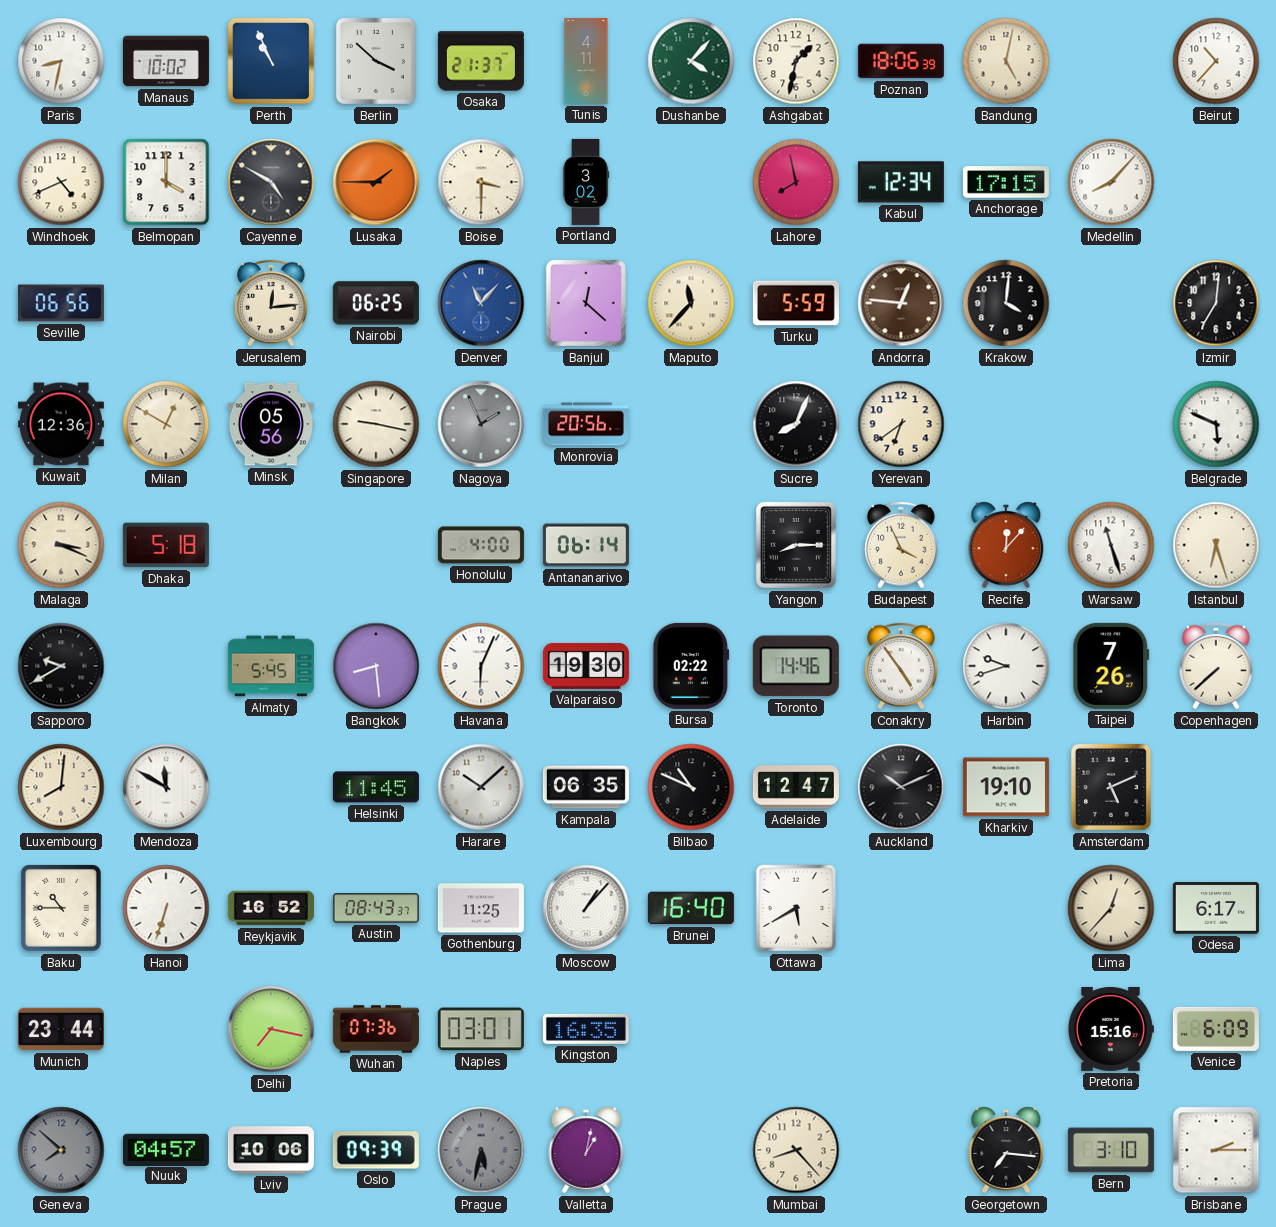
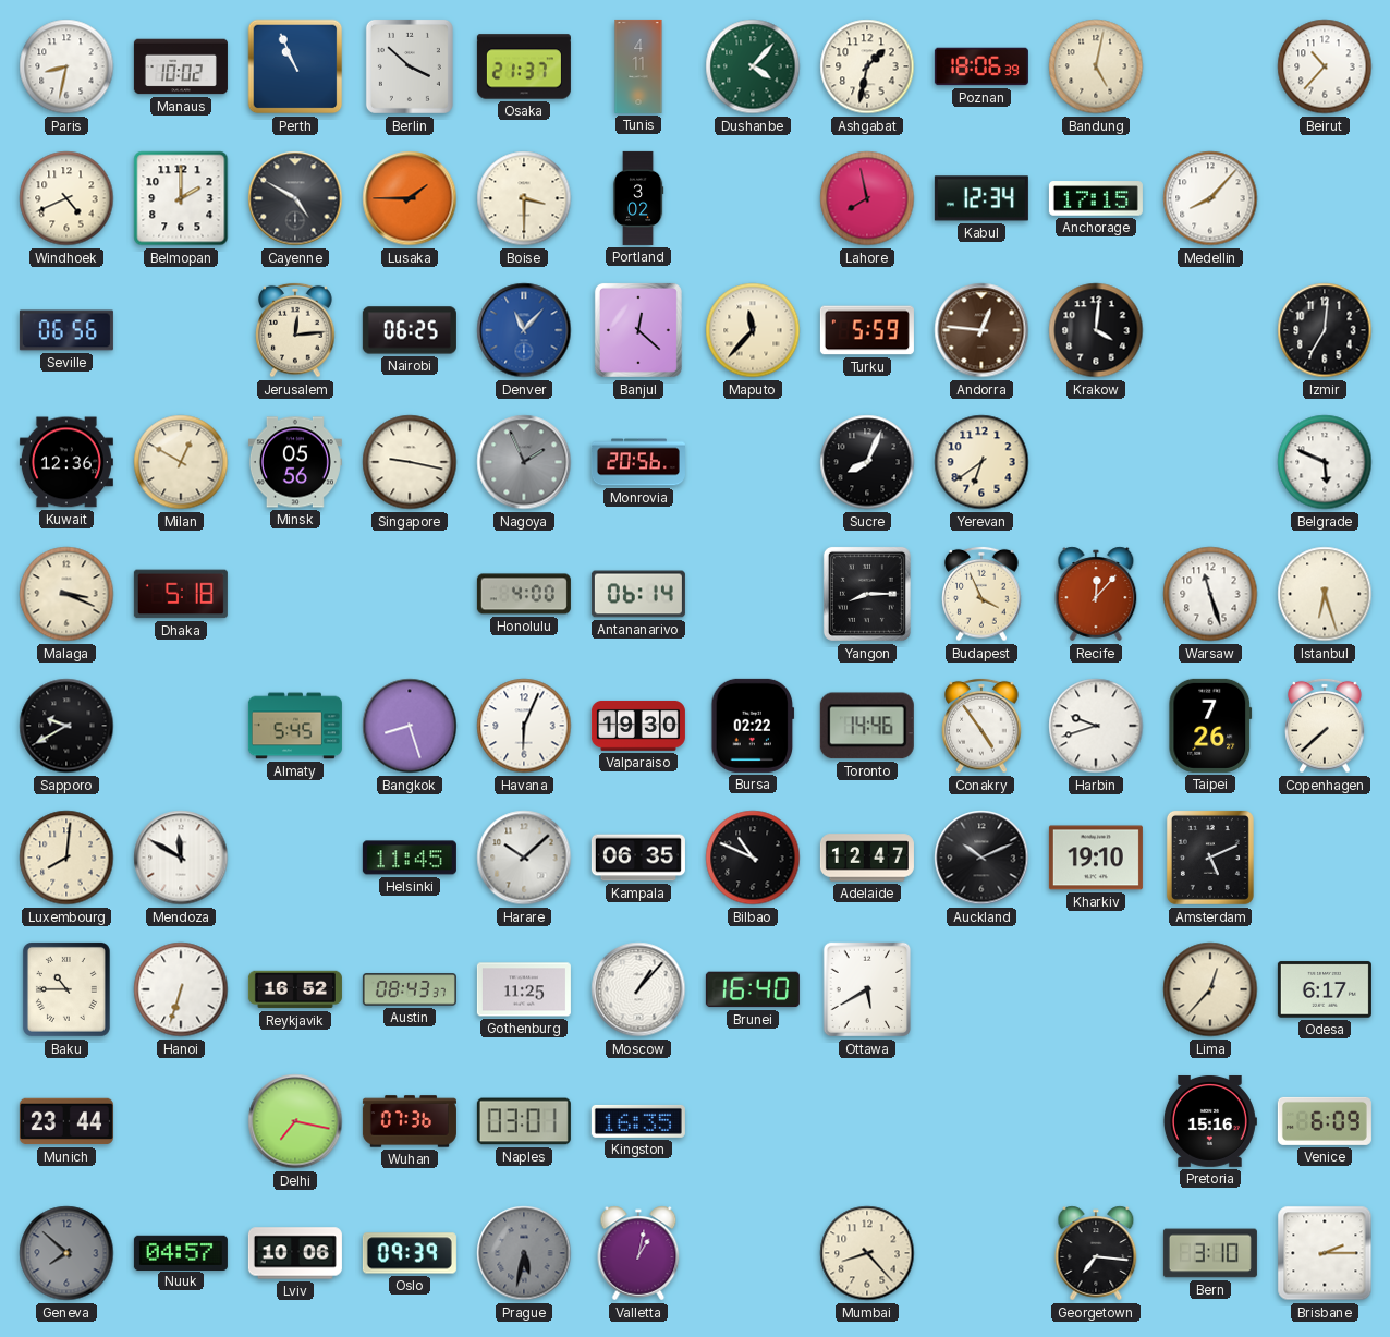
Belmopan: 4:00 -> 2:00 (181, 198)
Bangkok: 8:29 -> 8:27 (410, 726)
